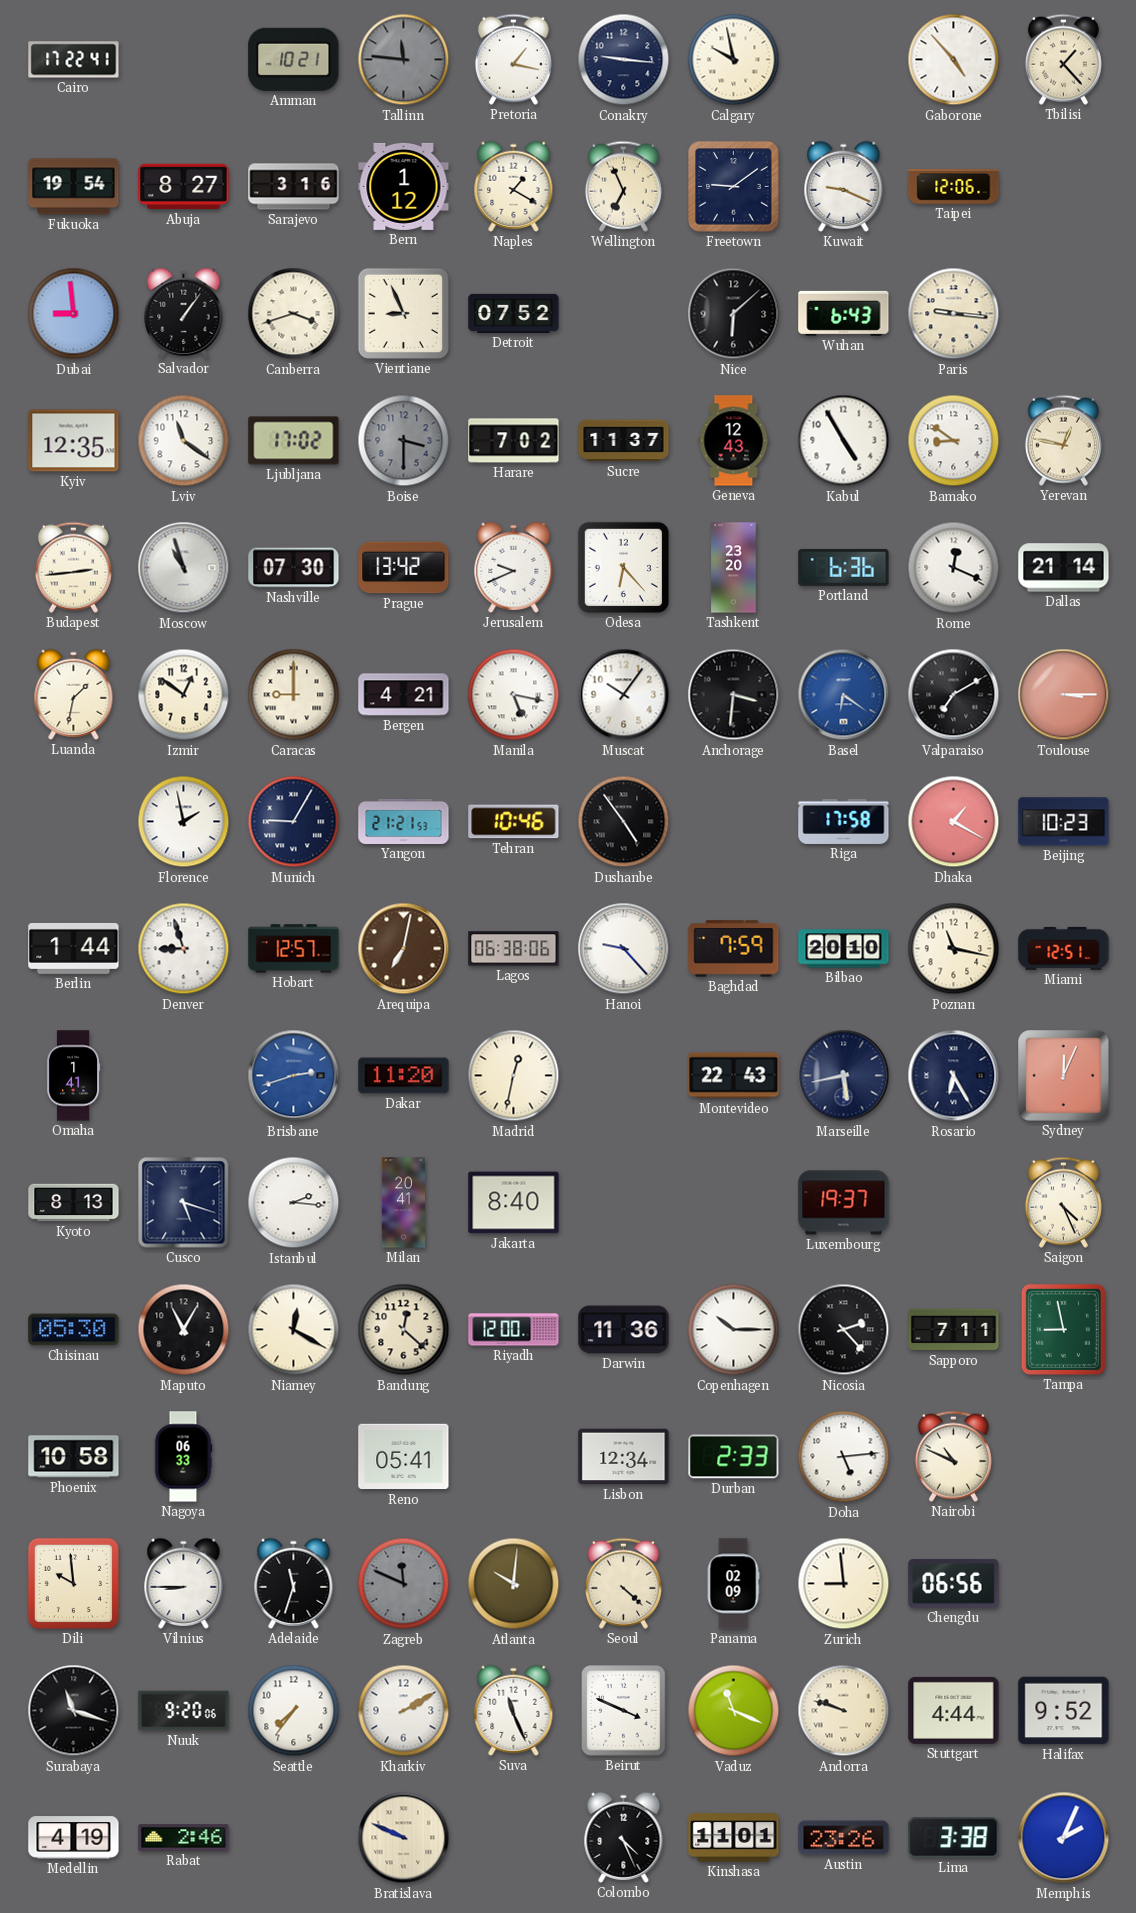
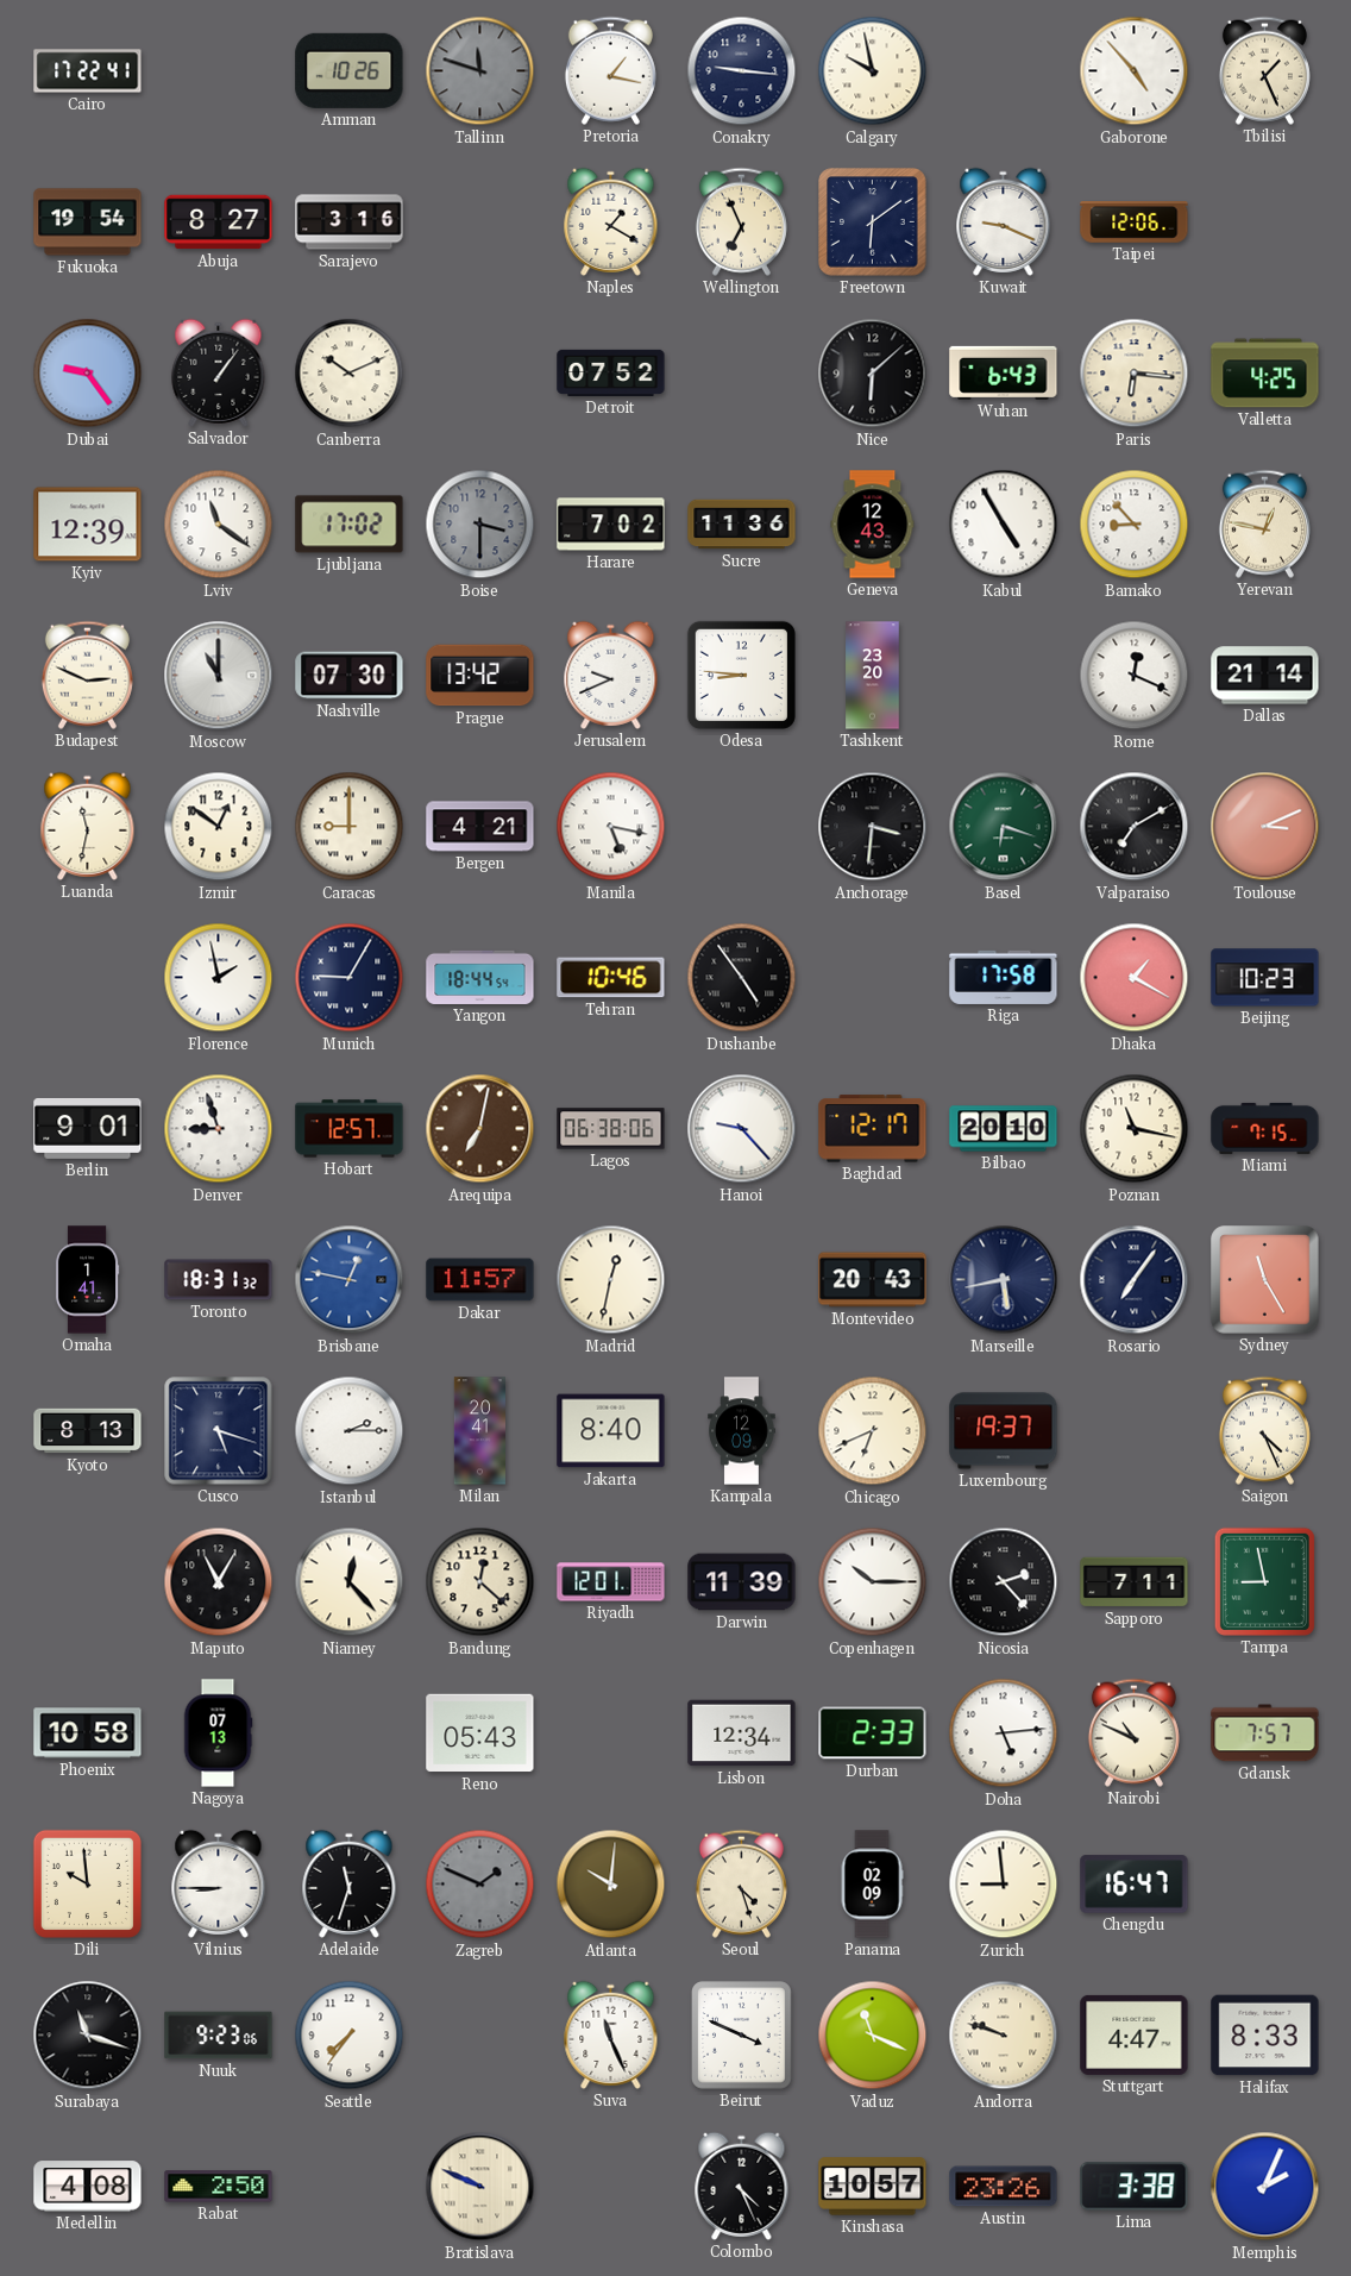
Amman: 10:21 -> 10:26 (350, 70)
Tallinn: 11:46 -> 11:48 (480, 71)
Tbilisi: 1:23 -> 1:26 (1264, 70)
Bern: 1:12 -> none (404, 186)
Freetown: 9:09 -> 6:09 (873, 222)
Dubai: 8:59 -> 9:24 (88, 374)
Canberra: 3:42 -> 10:11 (350, 374)
Vientiane: 8:56 -> none (403, 313)
Paris: 9:16 -> 6:16 (1135, 374)
Valletta: none -> 4:25 (1265, 374)
Kyiv: 12:35 -> 12:39 (88, 525)
Sucre: 11:37 -> 11:36 (742, 525)
Bamako: 8:51 -> 8:53 (1135, 525)
Budapest: 2:44 -> 2:49 (87, 675)
Moscow: 10:57 -> 11:00 (219, 676)
Odesa: 6:23 -> 8:46 (741, 675)
Portland: 6:36 -> none (844, 567)
Luanda: 1:32 -> 11:32 (88, 826)
Muscat: 10:06 -> none (624, 695)
Basel: 6:21 -> 6:18 (1004, 827)
Basel dial: blue -> green (1004, 827)
Toulouse: 3:15 -> 3:11 (1265, 827)
Yangon: 21:21 -> 18:44 (480, 977)
Berlin: 1:44 -> 9:01 (88, 1128)
Baghdad: 7:59 -> 12:17 (873, 1129)
Miami: 12:51 -> 7:15 (1265, 1128)
Toronto: none -> 18:31 (219, 1280)
Brisbane: 2:42 -> 12:47 (350, 1280)
Dakar: 11:20 -> 11:57 (480, 1280)
Montevideo: 22:43 -> 20:43 (873, 1280)
Rosario: 6:25 -> 7:06 (1135, 1280)
Sydney: 12:04 -> 11:25 (1265, 1280)
Istanbul: 2:16 -> 2:15 (350, 1431)
Kampala: none -> 12:09 (742, 1431)
Chicago: none -> 6:41 (873, 1431)
Chisinau: 05:30 -> none (74, 1330)
Niamey: 12:20 -> 12:23 (350, 1582)
Riyadh: 12:00 -> 12:01 (611, 1582)
Darwin: 11:36 -> 11:39 (742, 1582)
Nagoya: 06:33 -> 07:13 (218, 1733)
Reno: 05:41 -> 05:43 (480, 1733)
Gdansk: none -> 7:57 (1265, 1733)
Zagreb: 11:49 -> 1:49 (480, 1885)
Seoul: 4:22 -> 4:27 (741, 1883)
Chengdu: 06:56 -> 16:47 (1135, 1885)
Nuuk: 9:20 -> 9:23 (219, 2036)
Kharkiv: 2:10 -> none (404, 1711)
Stuttgart: 4:44 -> 4:47 (1135, 2034)
Halifax: 9:52 -> 8:33 (1265, 2036)
Medellin: 4:19 -> 4:08 (88, 2187)
Rabat: 2:46 -> 2:50 (219, 2187)
Kinshasa: 11:01 -> 10:57 (873, 2187)
